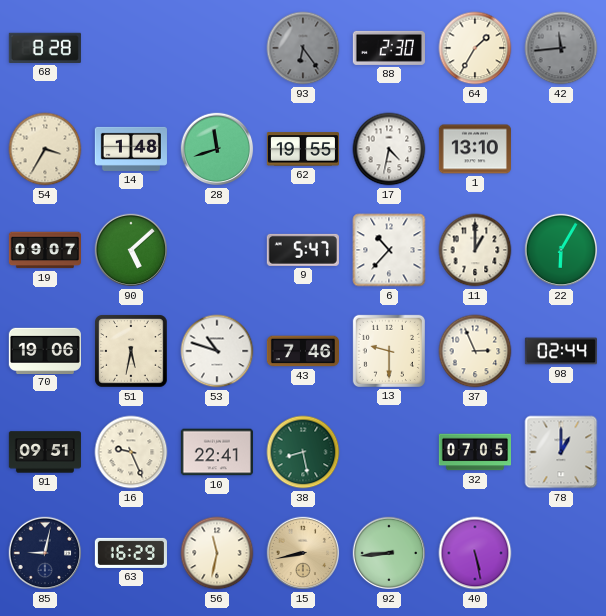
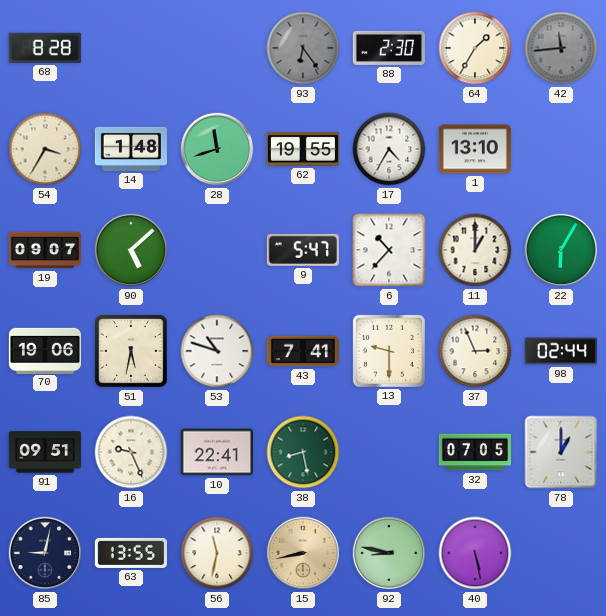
17: 4:32 -> 4:35 (389, 149)
43: 7:46 -> 7:41 (302, 351)
63: 16:29 -> 13:55 (131, 553)
92: 8:44 -> 8:47 (389, 553)
